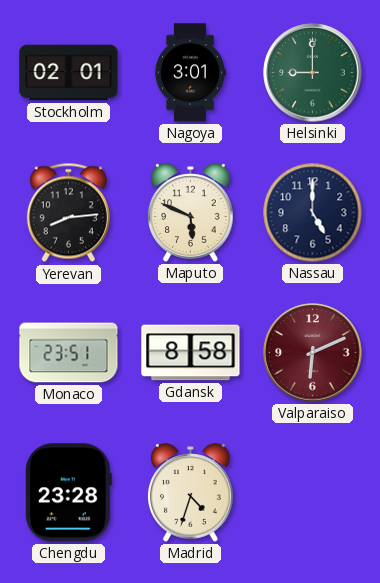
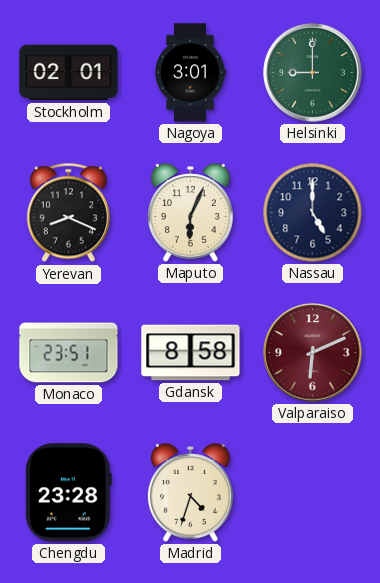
Yerevan: 8:14 -> 8:19 (68, 213)
Maputo: 5:49 -> 6:04 (191, 213)
